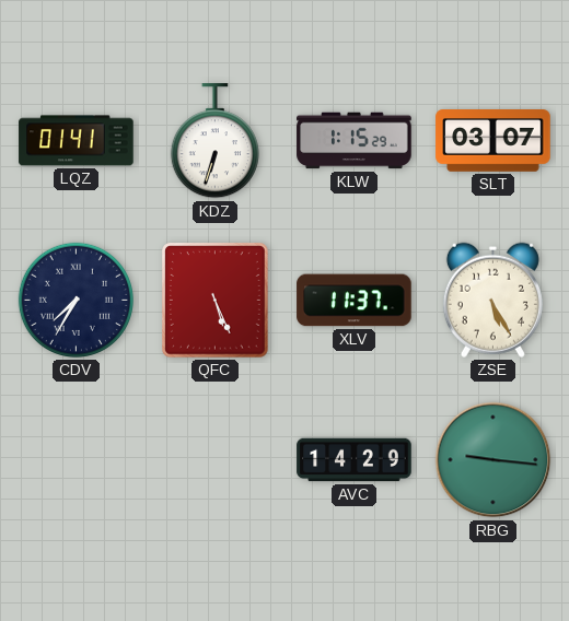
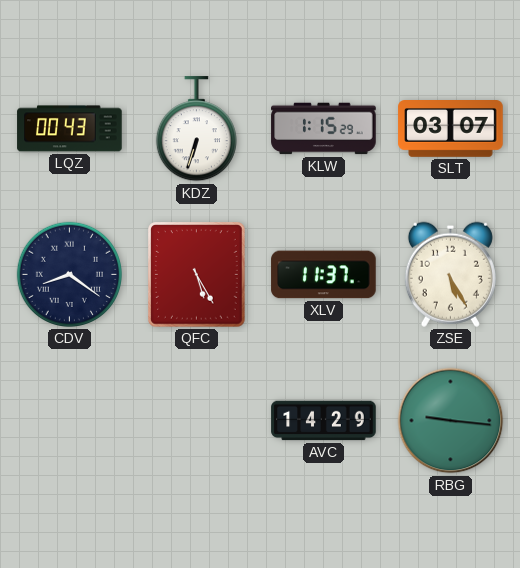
LQZ: 01:41 -> 00:43 (70, 129)
CDV: 7:35 -> 8:21 (69, 274)
QFC: 5:26 -> 5:25 (197, 275)
